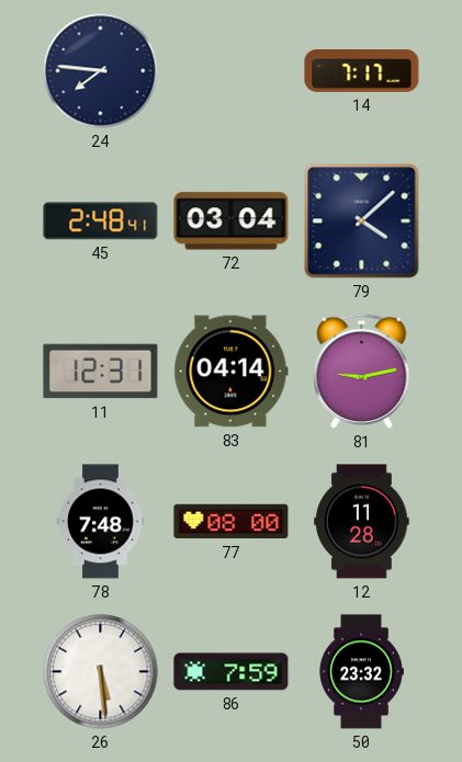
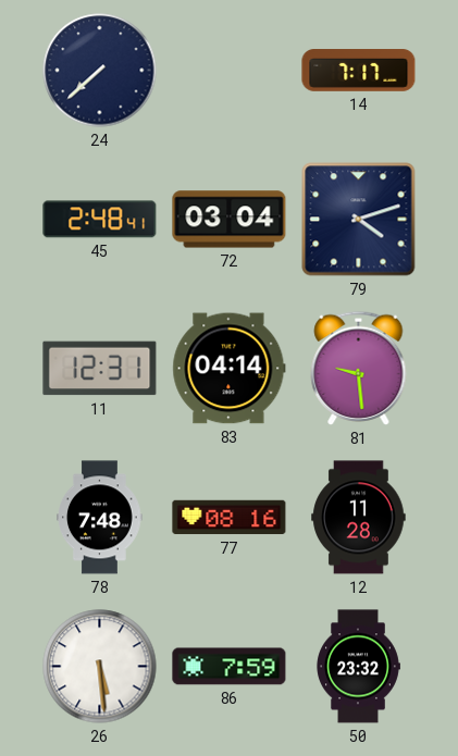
24: 7:46 -> 7:38 (100, 71)
79: 4:08 -> 4:12 (359, 220)
81: 9:13 -> 9:29 (359, 368)
77: 08:00 -> 08:16 (230, 518)
